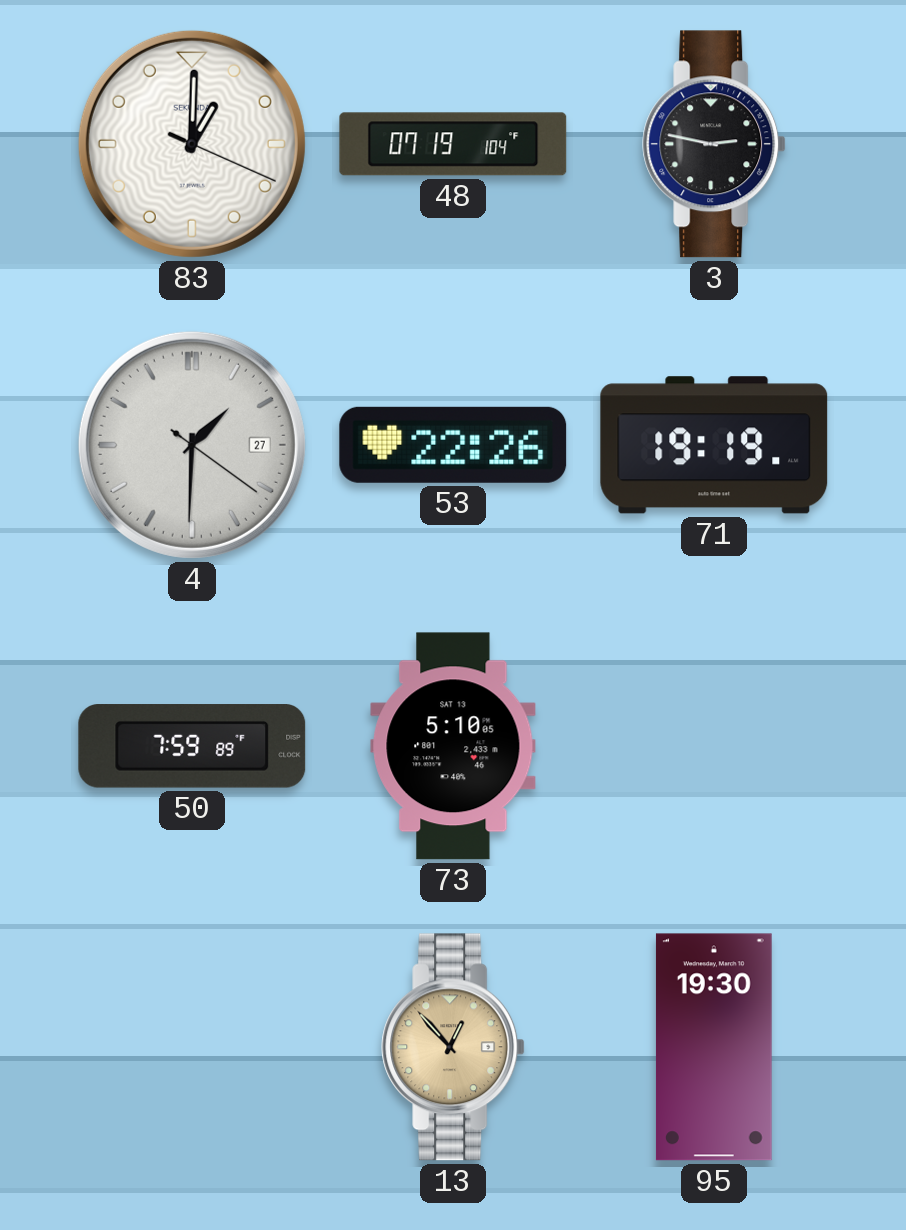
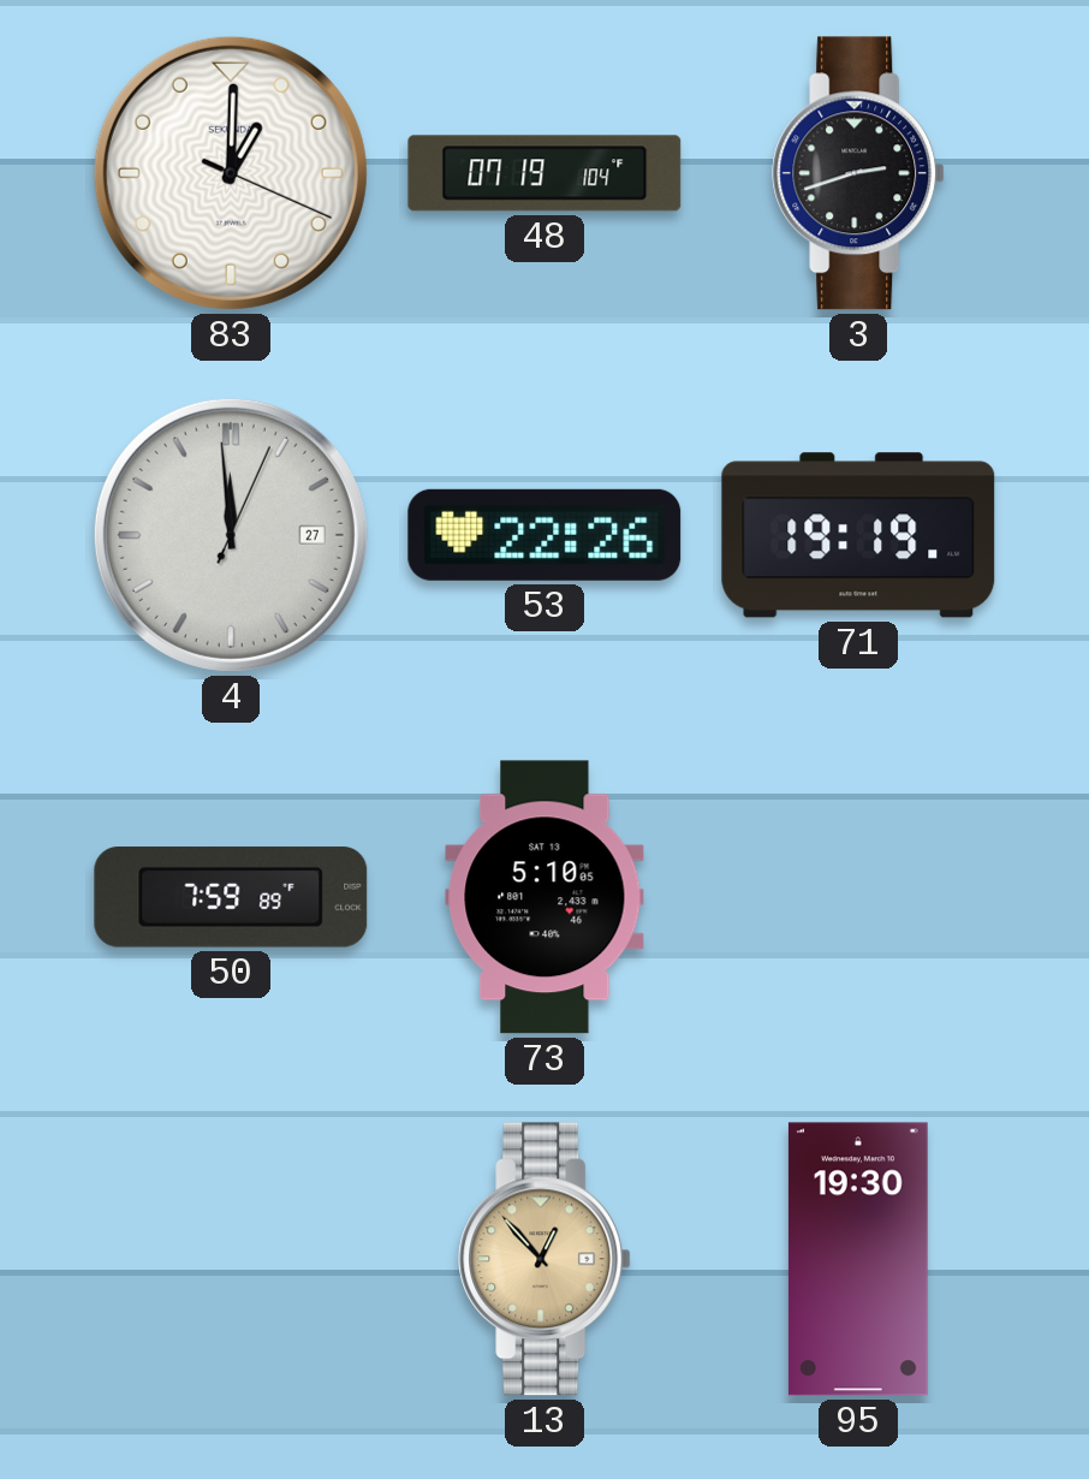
3: 2:47 -> 2:42 (858, 173)
4: 1:30 -> 11:59 (231, 535)
